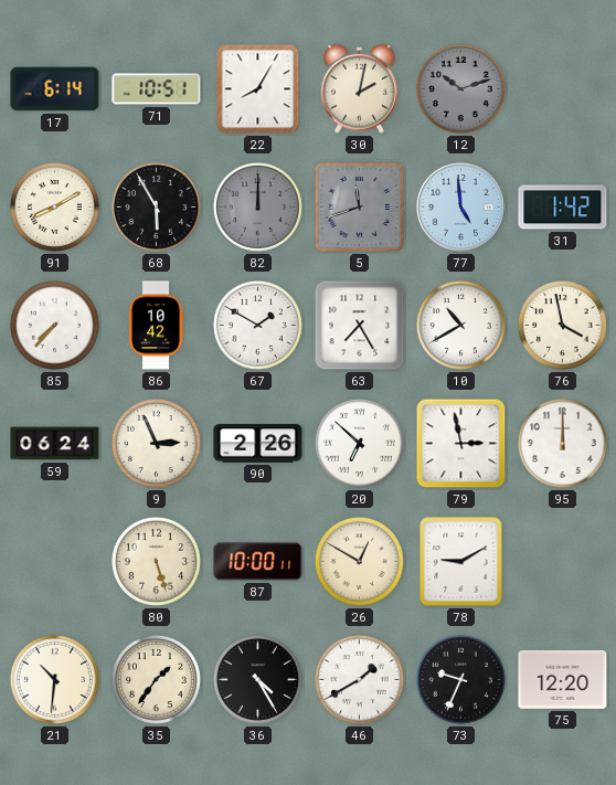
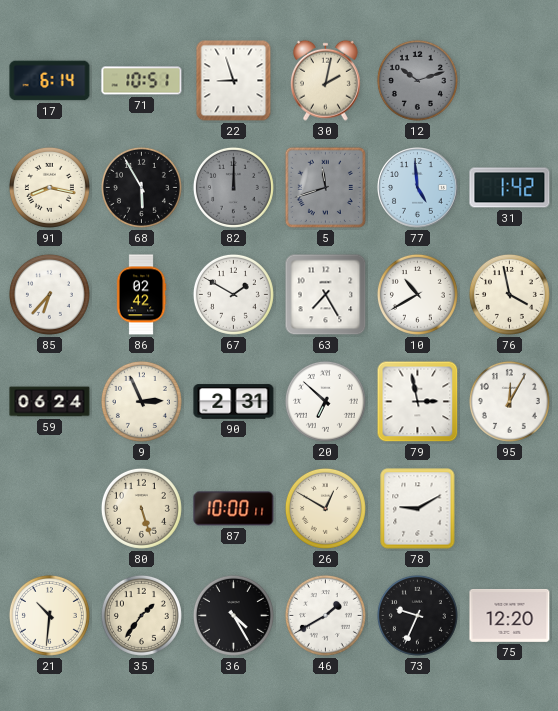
22: 8:05 -> 8:57 (234, 81)
91: 8:10 -> 8:17 (49, 187)
85: 7:37 -> 6:37 (49, 294)
86: 10:42 -> 02:42 (141, 295)
90: 2:26 -> 2:31 (234, 402)
95: 12:00 -> 12:05 (509, 401)
